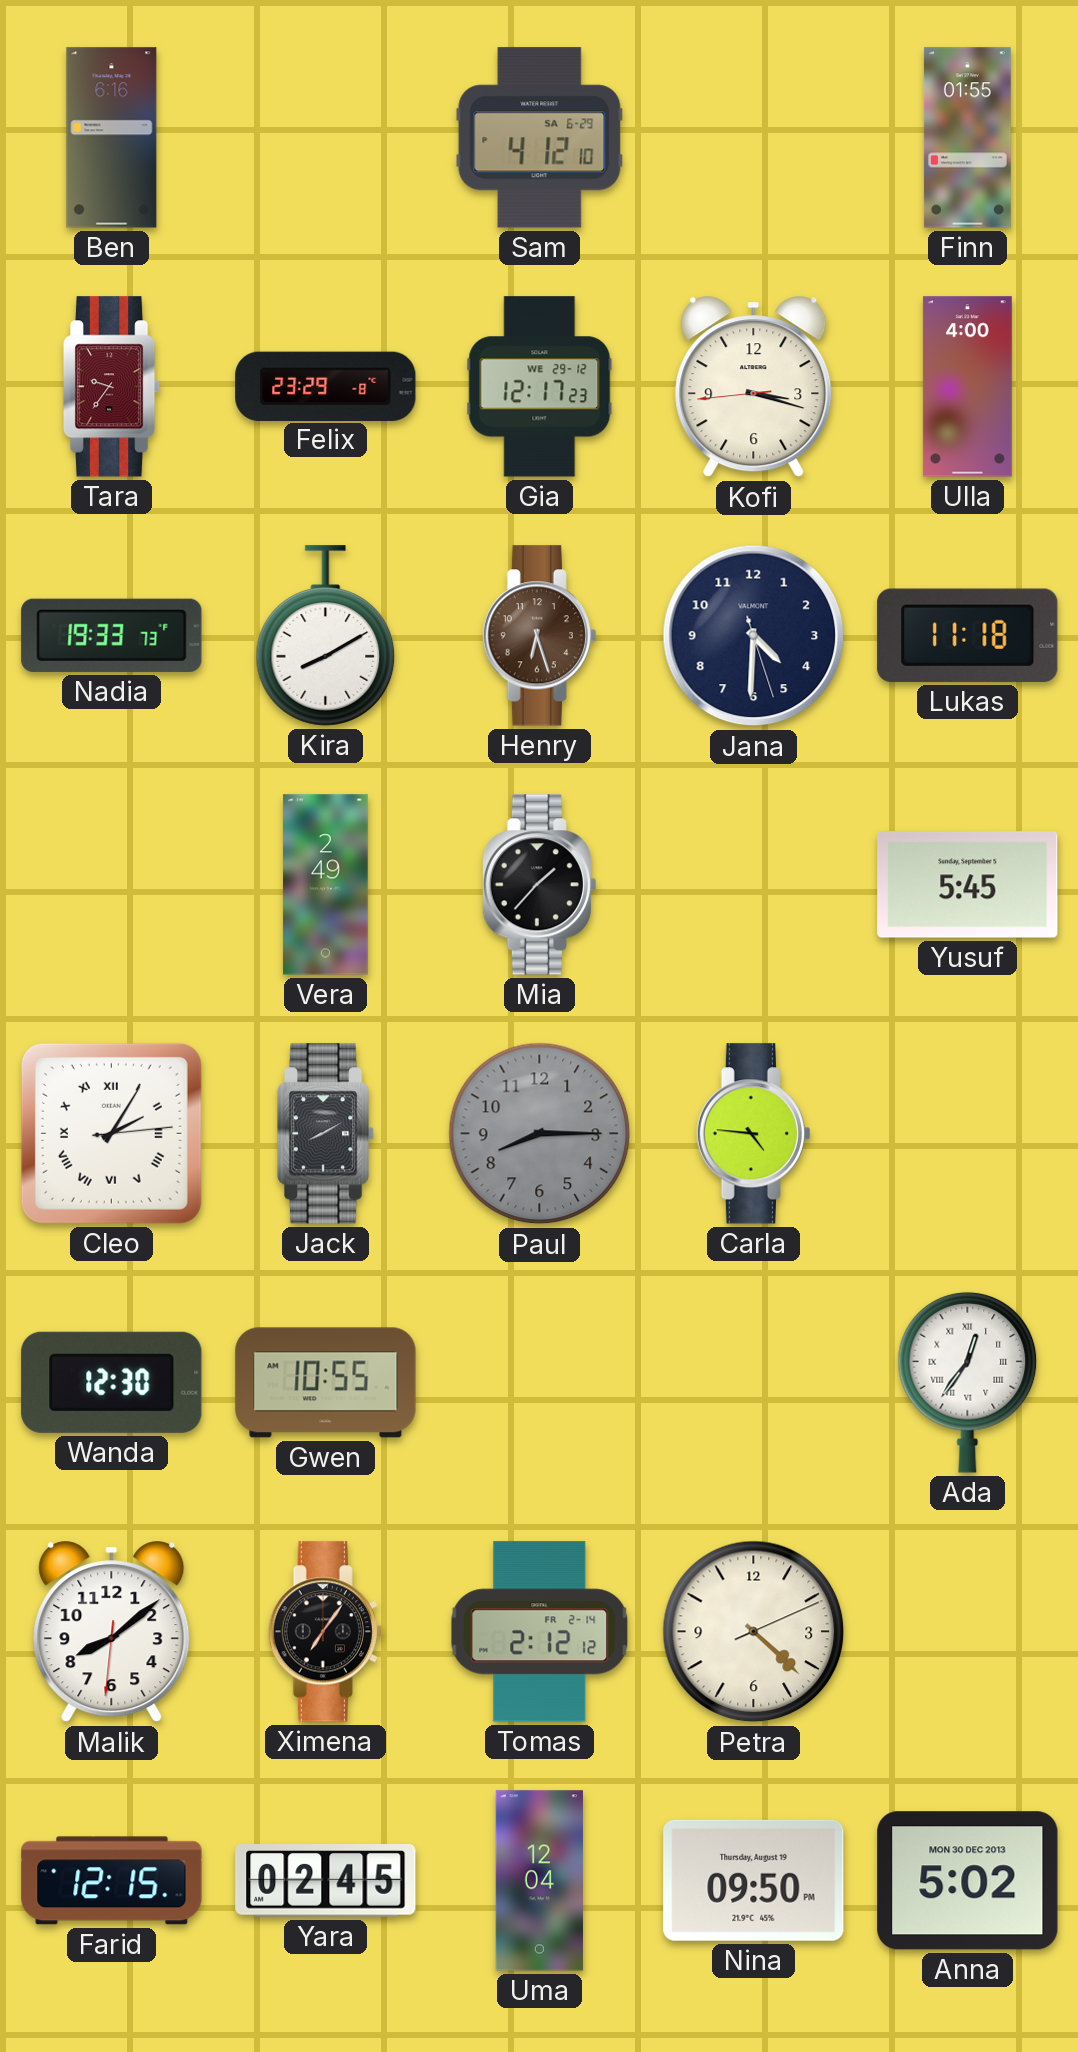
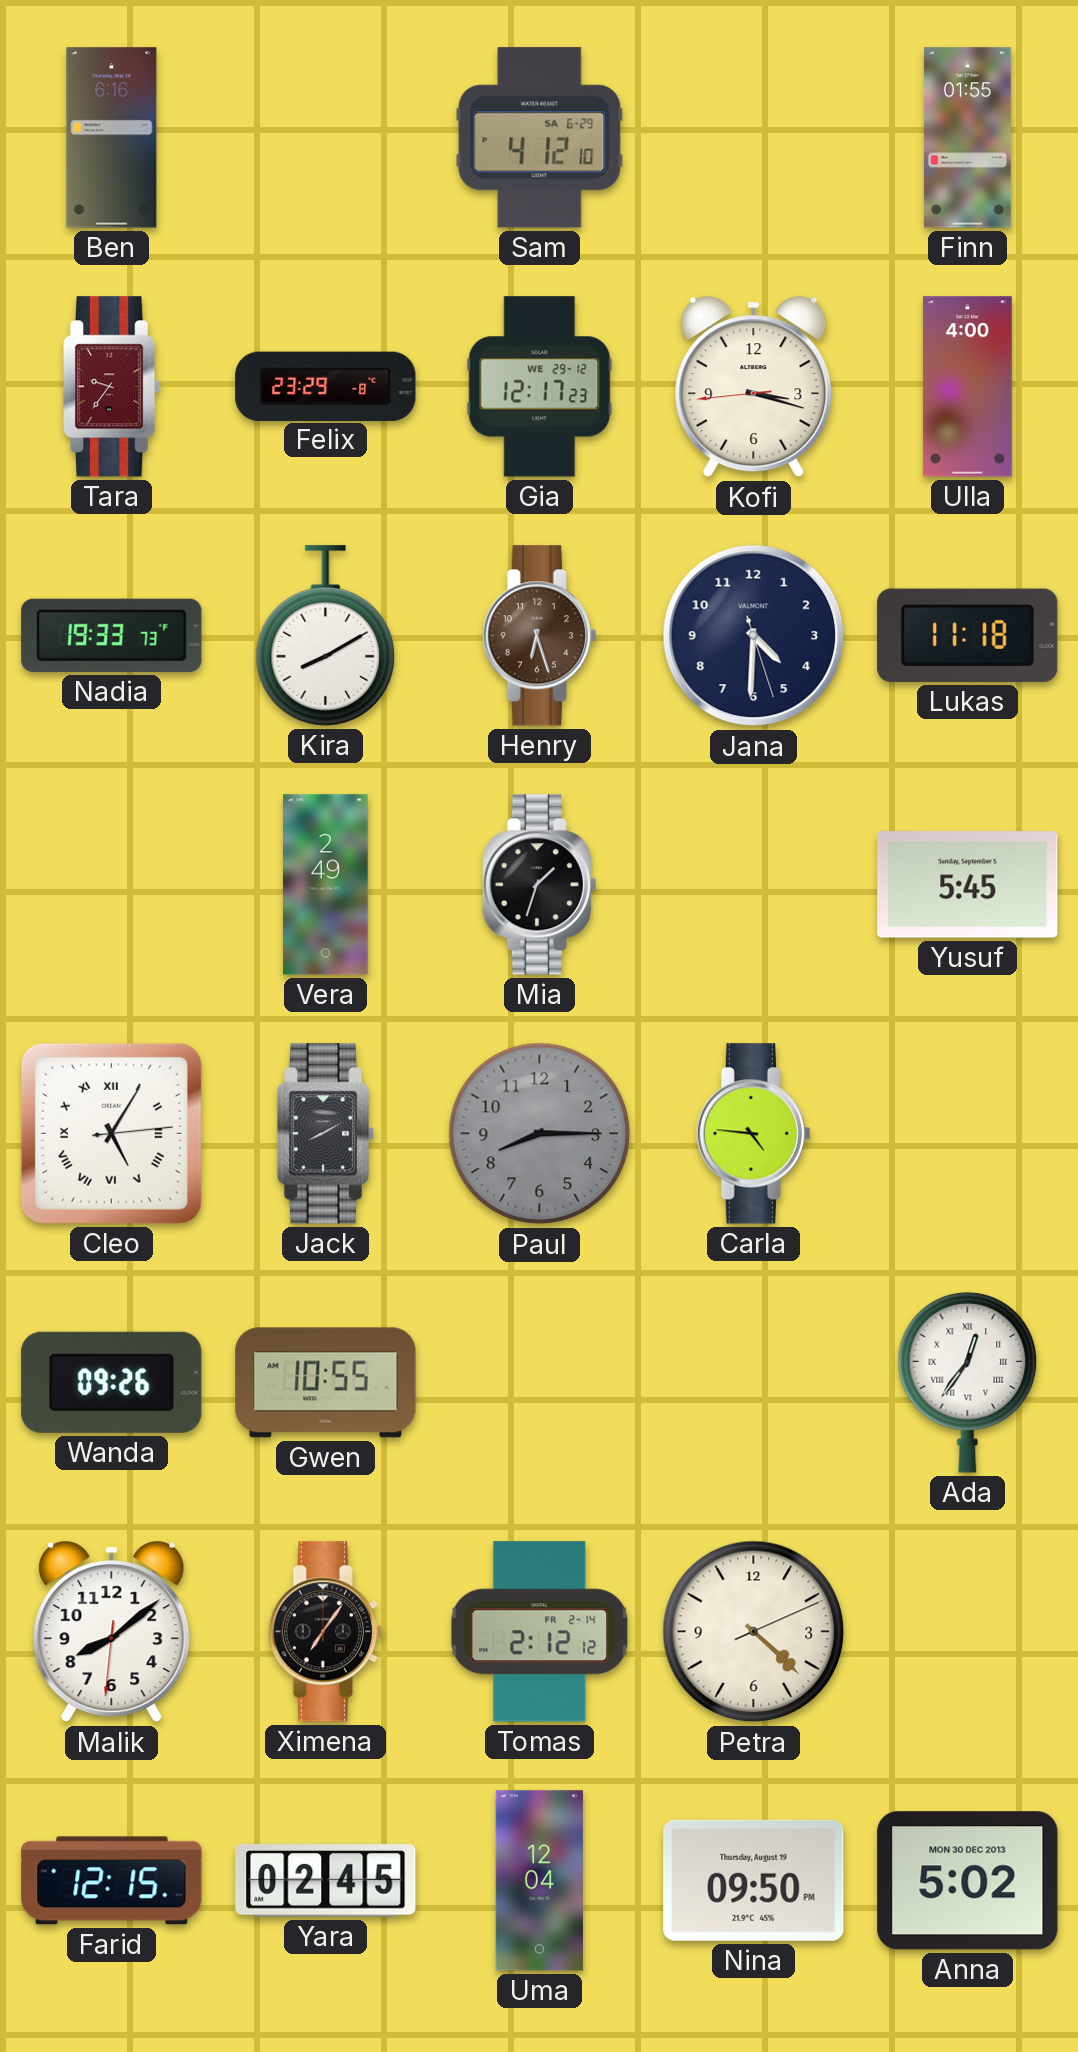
Mia: 1:37 -> 1:33 (539, 885)
Cleo: 2:05 -> 5:05 (111, 1133)
Wanda: 12:30 -> 09:26 (112, 1382)
